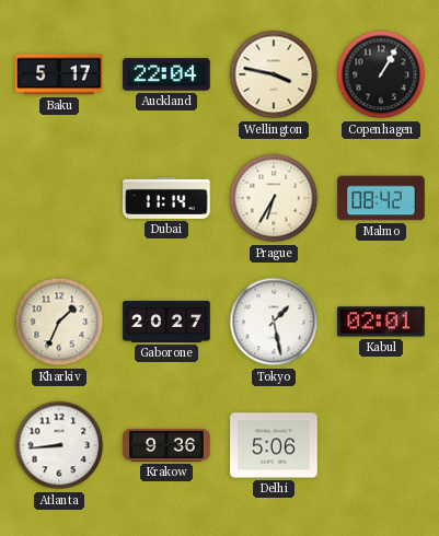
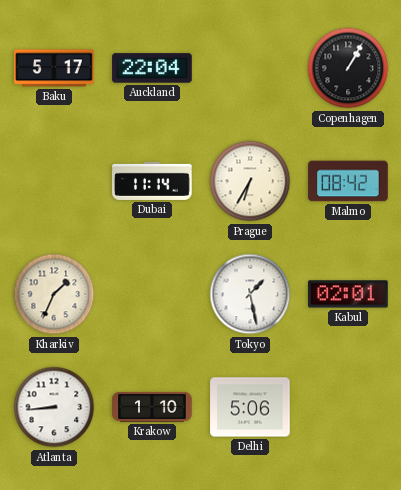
Wellington: 3:47 -> none (274, 74)
Gaborone: 20:27 -> none (166, 322)
Krakow: 9:36 -> 1:10 (152, 407)
